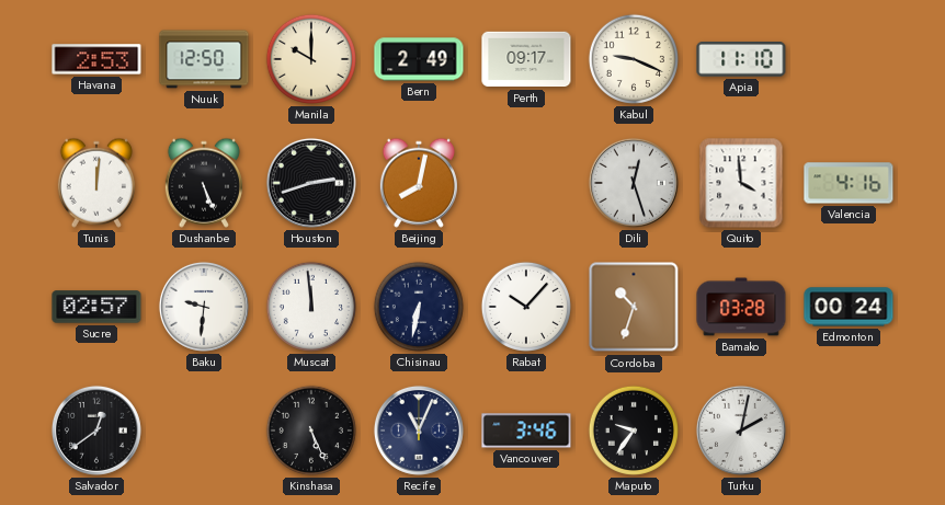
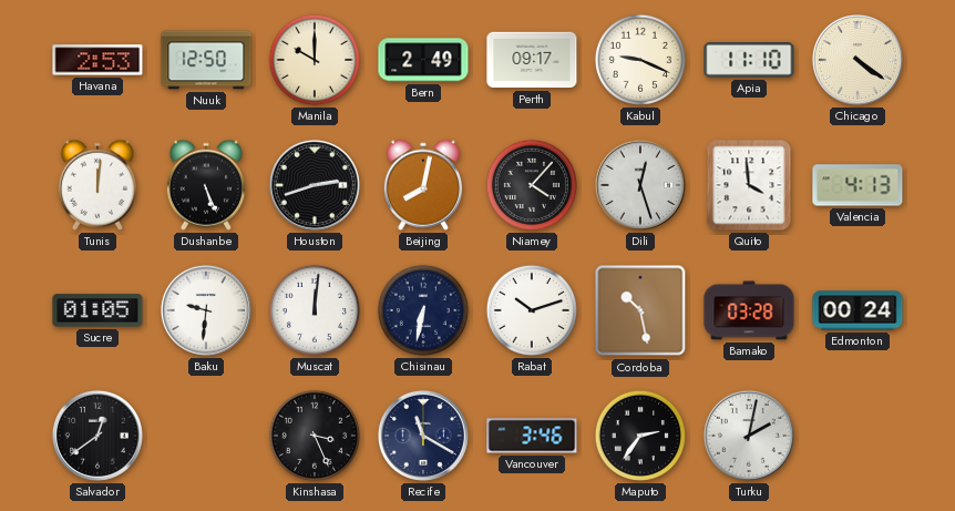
Chicago: none -> 4:21 (858, 60)
Niamey: none -> 4:07 (532, 185)
Valencia: 4:16 -> 4:13 (858, 185)
Sucre: 02:57 -> 01:05 (97, 310)
Muscat: 11:59 -> 12:01 (315, 310)
Rabat: 10:07 -> 10:12 (532, 310)
Cordoba: 10:33 -> 10:28 (640, 310)
Kinshasa: 5:26 -> 3:26 (315, 436)
Recife: 11:04 -> 11:20 (423, 436)
Maputo: 9:36 -> 2:36 (640, 436)
